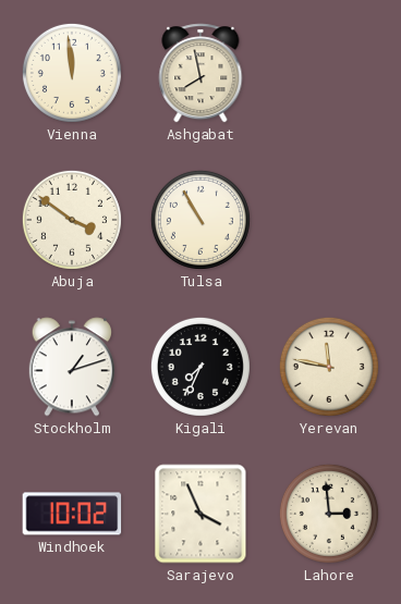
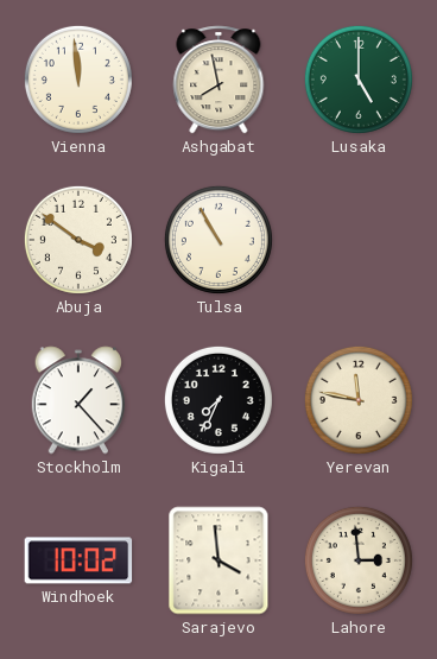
Lusaka: none -> 5:00 (359, 80)
Stockholm: 1:12 -> 1:23 (77, 400)
Sarajevo: 3:56 -> 3:59 (218, 560)
